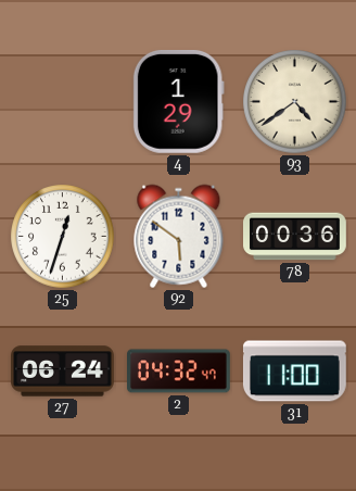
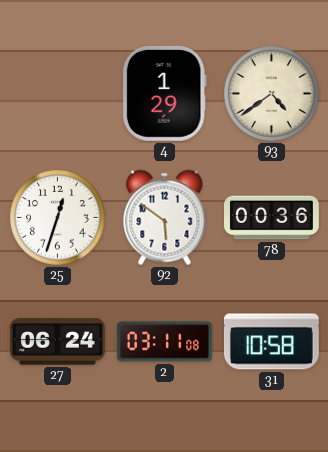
2: 04:32 -> 03:11 (165, 342)
31: 11:00 -> 10:58 (271, 342)
